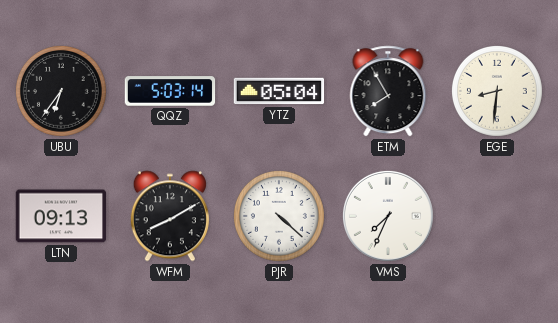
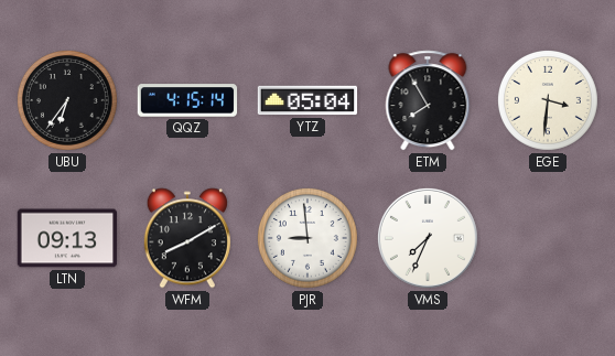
QQZ: 5:03 -> 4:15 (187, 100)
EGE: 8:31 -> 3:31 (548, 100)
PJR: 4:22 -> 8:59 (307, 238)
